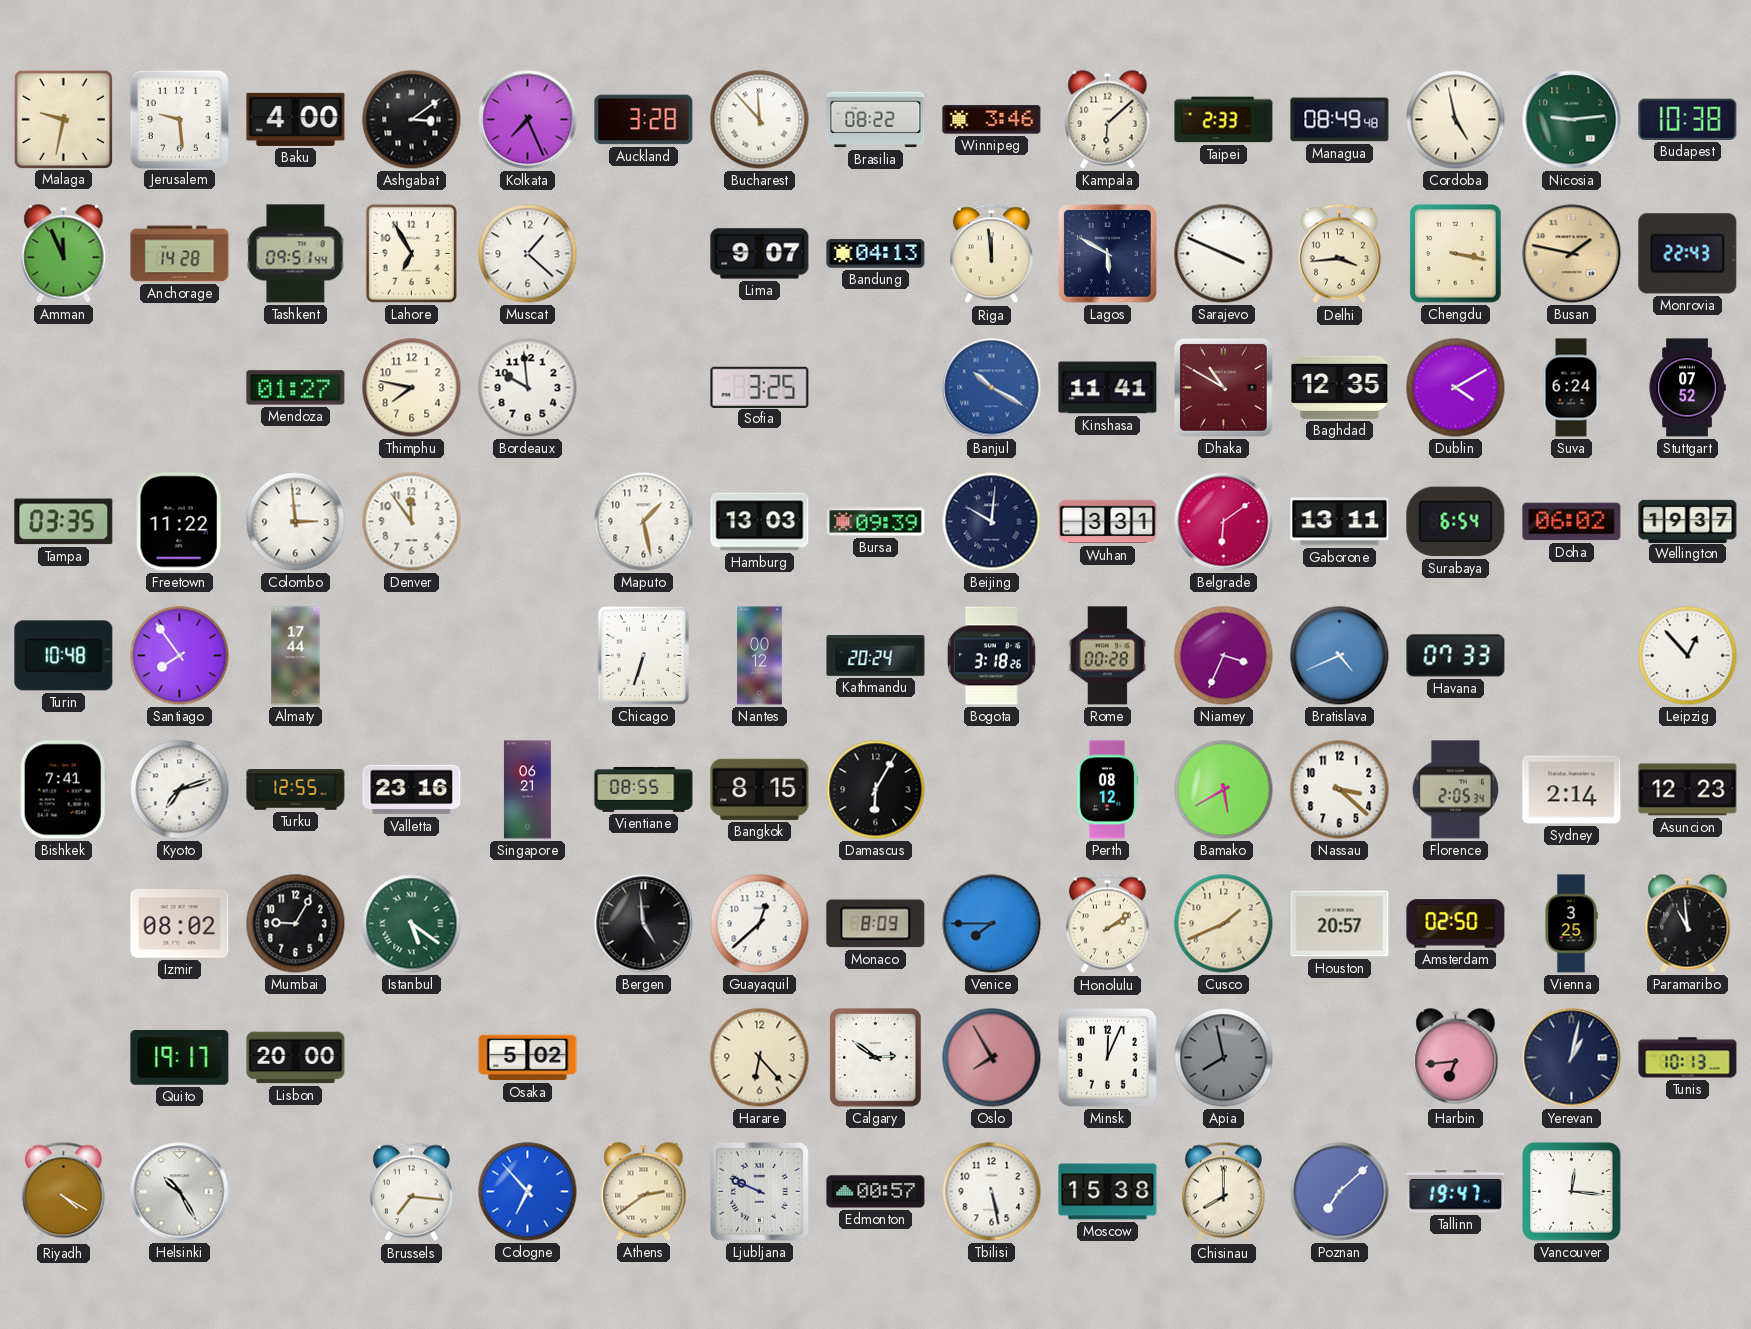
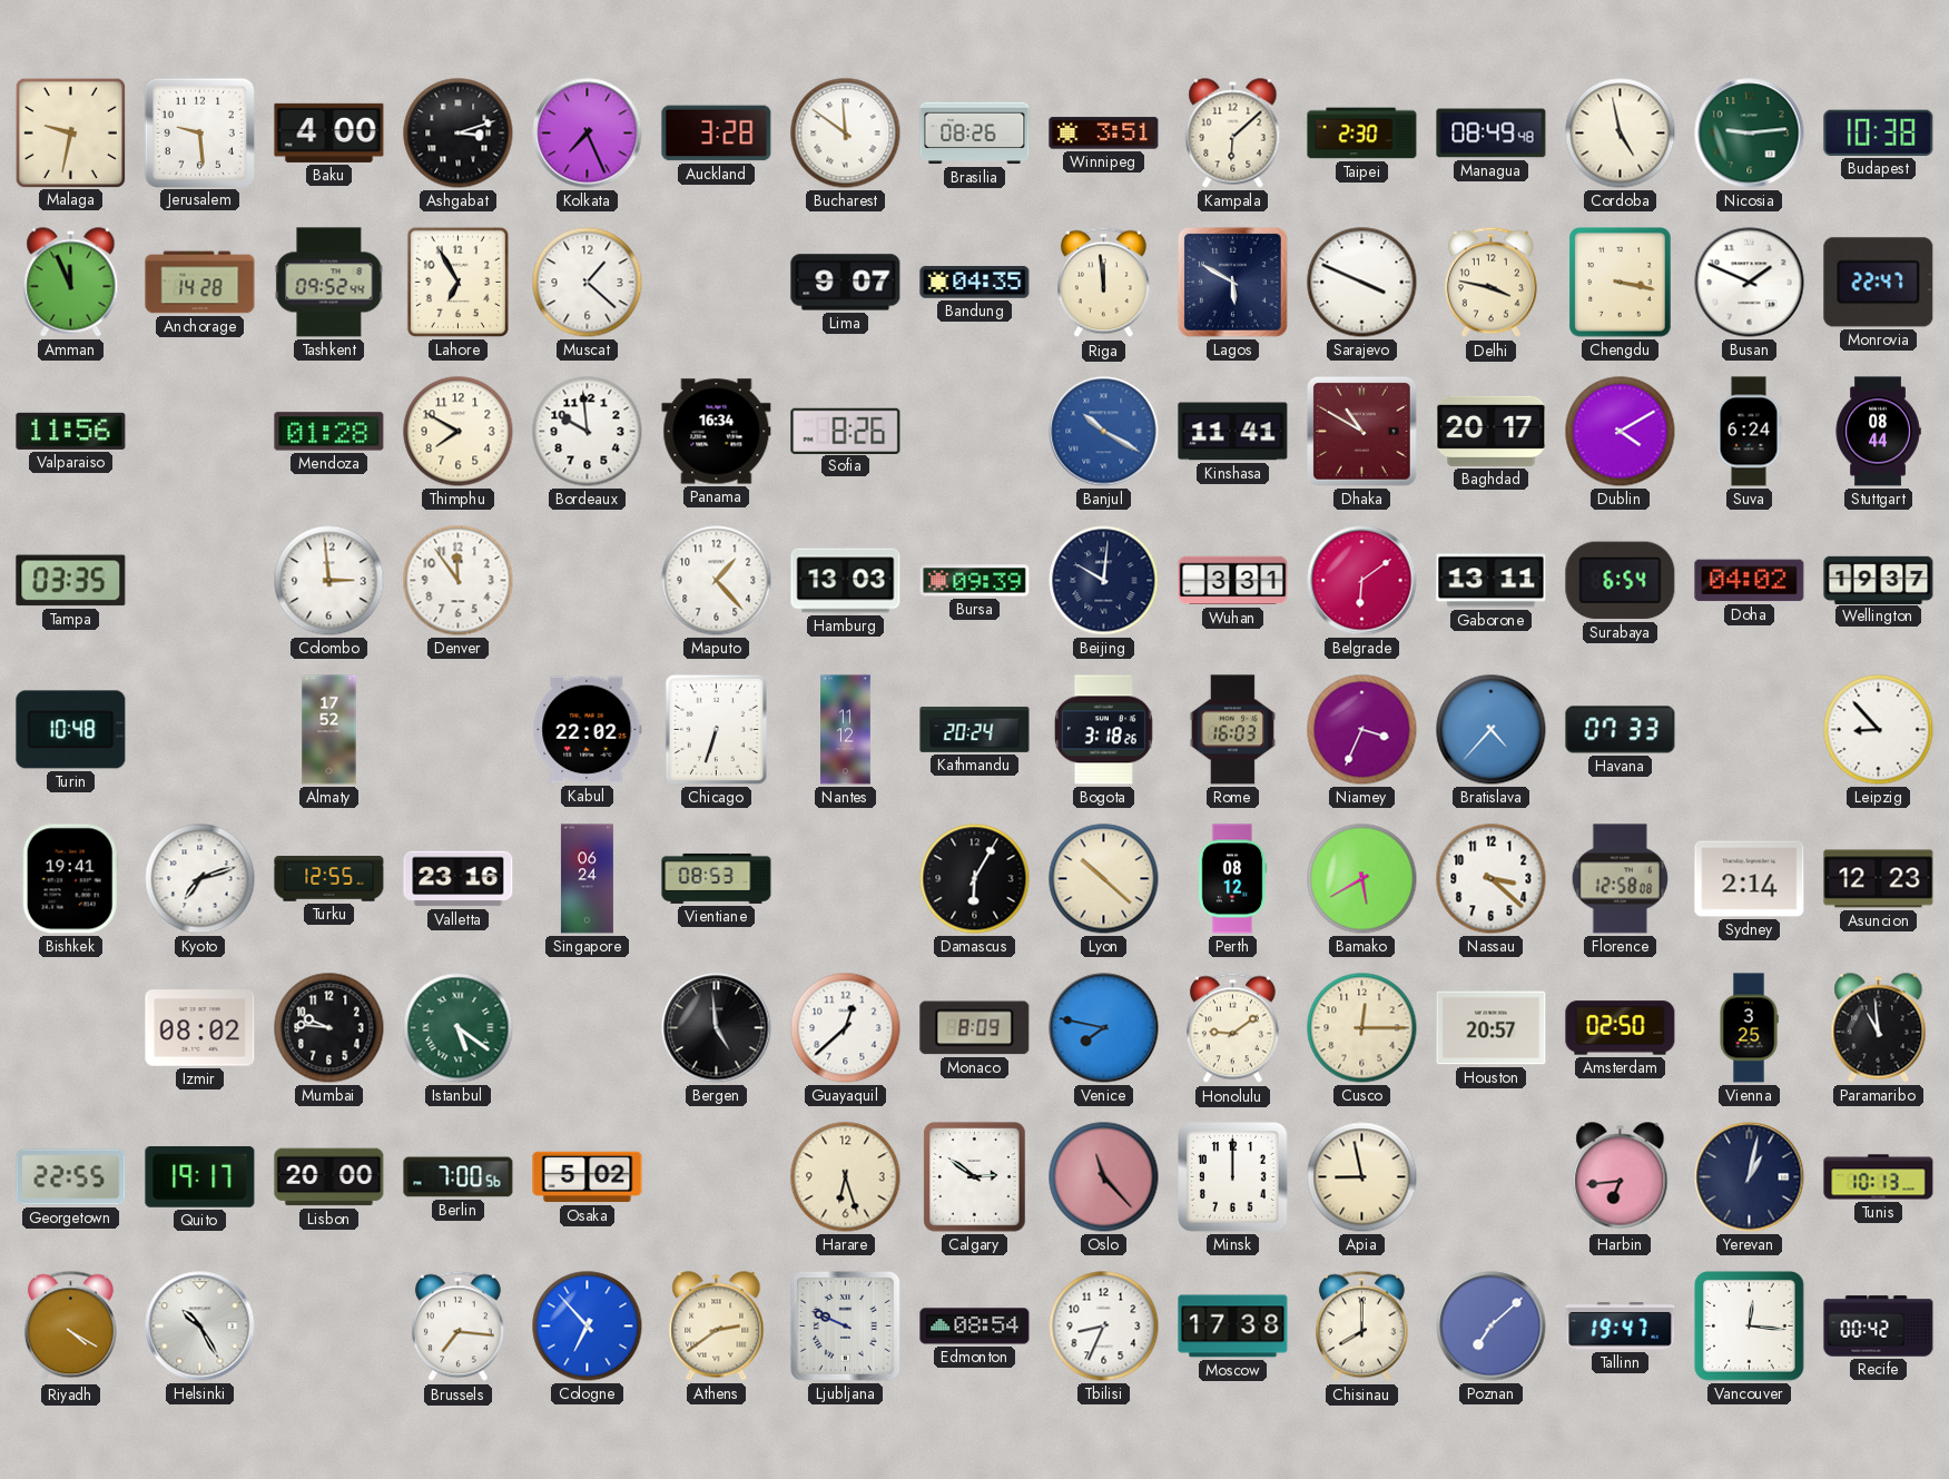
Ashgabat: 3:09 -> 3:12 (459, 134)
Bucharest: 11:53 -> 11:51 (846, 134)
Brasilia: 08:22 -> 08:26 (975, 134)
Winnipeg: 3:46 -> 3:51 (1104, 134)
Taipei: 2:33 -> 2:30 (1362, 134)
Tashkent: 09:51 -> 09:52 (329, 283)
Bandung: 04:13 -> 04:35 (975, 283)
Delhi: 3:44 -> 3:47 (1490, 283)
Busan: 1:47 -> 1:49 (1750, 283)
Busan dial: champagne -> white (1750, 283)
Monrovia: 22:43 -> 22:47 (1879, 283)
Valparaiso: none -> 11:56 (71, 431)
Mendoza: 01:27 -> 01:28 (329, 432)
Thimphu: 7:47 -> 7:50 (459, 432)
Panama: none -> 16:34 (717, 432)
Sofia: 3:25 -> 8:26 (846, 431)
Baghdad: 12:35 -> 20:17 (1492, 431)
Stuttgart: 07:52 -> 08:44 (1878, 432)
Freetown: 11:22 -> none (179, 522)
Maputo: 1:28 -> 1:23 (717, 581)
Doha: 06:02 -> 04:02 (1750, 581)
Santiago: 7:54 -> none (180, 656)
Almaty: 17:44 -> 17:52 (329, 730)
Kabul: none -> 22:02 (588, 730)
Nantes: 00:12 -> 11:12 (846, 730)
Rome: 00:28 -> 16:03 (1232, 730)
Bratislava: 4:41 -> 4:37 (1492, 730)
Leipzig: 12:53 -> 8:53 (1879, 730)
Bishkek: 7:41 -> 19:41 (70, 879)
Singapore: 06:21 -> 06:24 (587, 879)
Vientiane: 08:55 -> 08:53 (717, 878)
Bangkok: 8:15 -> none (760, 789)
Lyon: none -> 10:22 (1104, 879)
Florence: 2:05 -> 12:58 (1620, 879)
Mumbai: 9:05 -> 9:46 (329, 1028)
Venice: 7:45 -> 7:47 (1104, 1028)
Honolulu: 2:09 -> 9:09 (1232, 1028)
Cusco: 1:41 -> 12:15 (1362, 1028)
Georgetown: none -> 22:55 (71, 1177)
Berlin: none -> 7:00 (459, 1177)
Harare: 6:23 -> 6:27 (846, 1177)
Oslo: 7:55 -> 11:23 (1104, 1177)
Minsk: 12:04 -> 12:00 (1233, 1177)
Apia: 7:58 -> 8:58 (1362, 1177)
Apia dial: grey -> cream (1362, 1177)
Edmonton: 00:57 -> 08:54 (975, 1327)
Tbilisi: 5:28 -> 8:34 (1104, 1327)
Moscow: 15:38 -> 17:38 (1233, 1327)
Recife: none -> 00:42 (1879, 1327)
